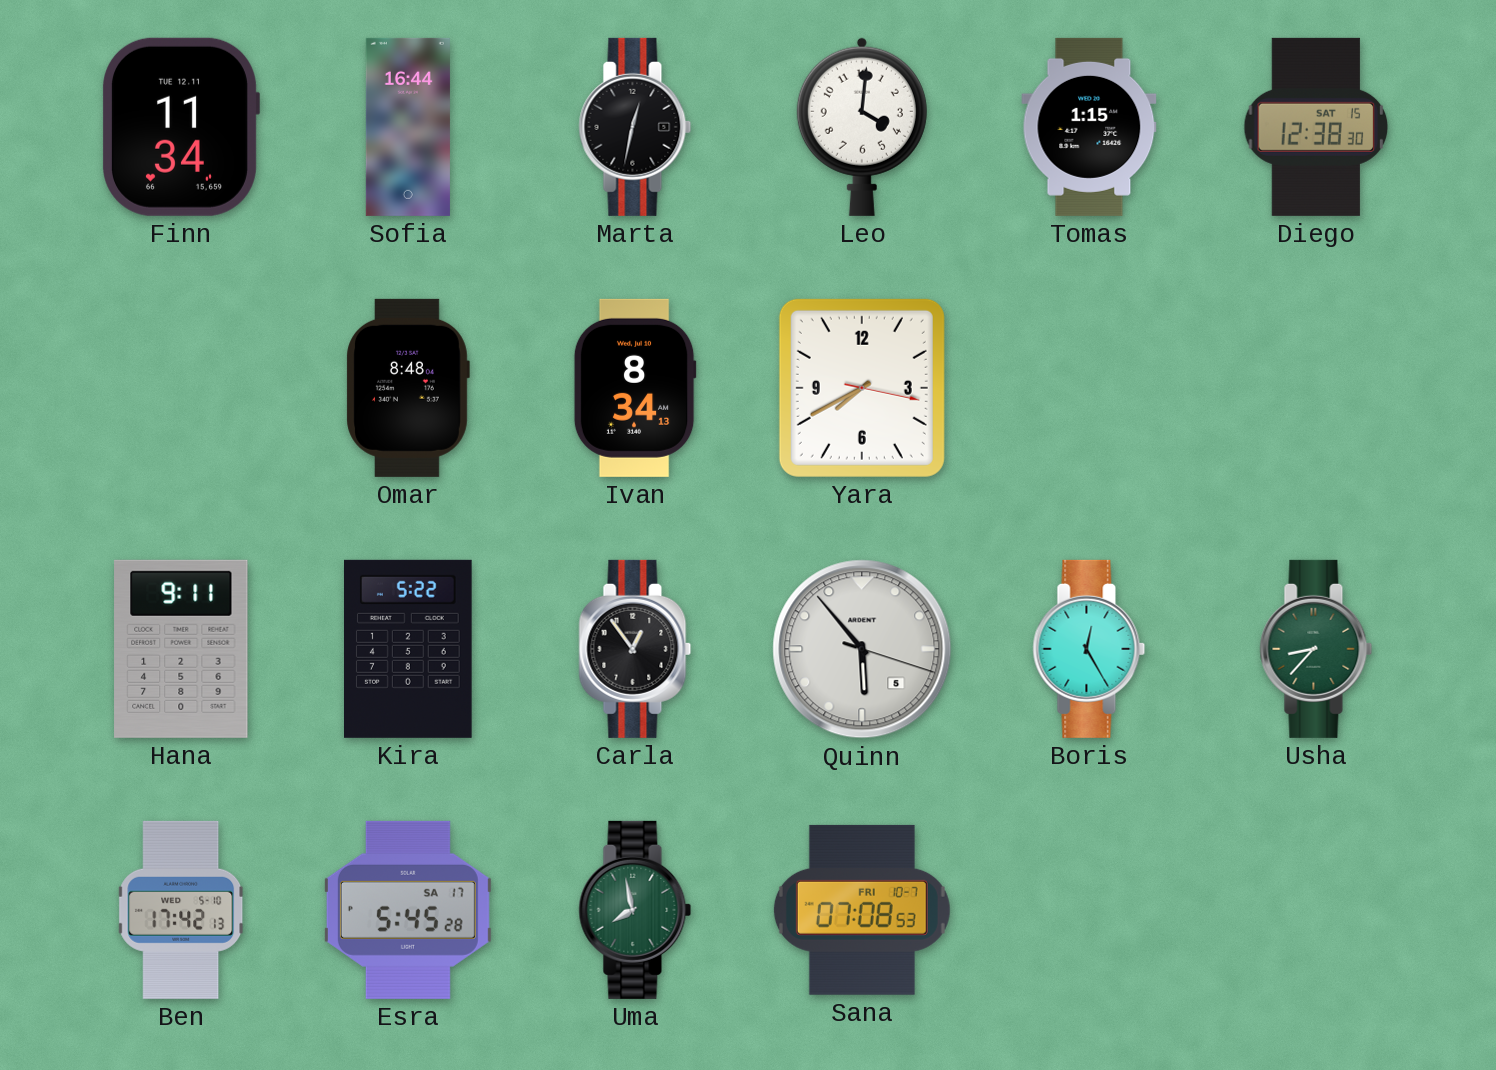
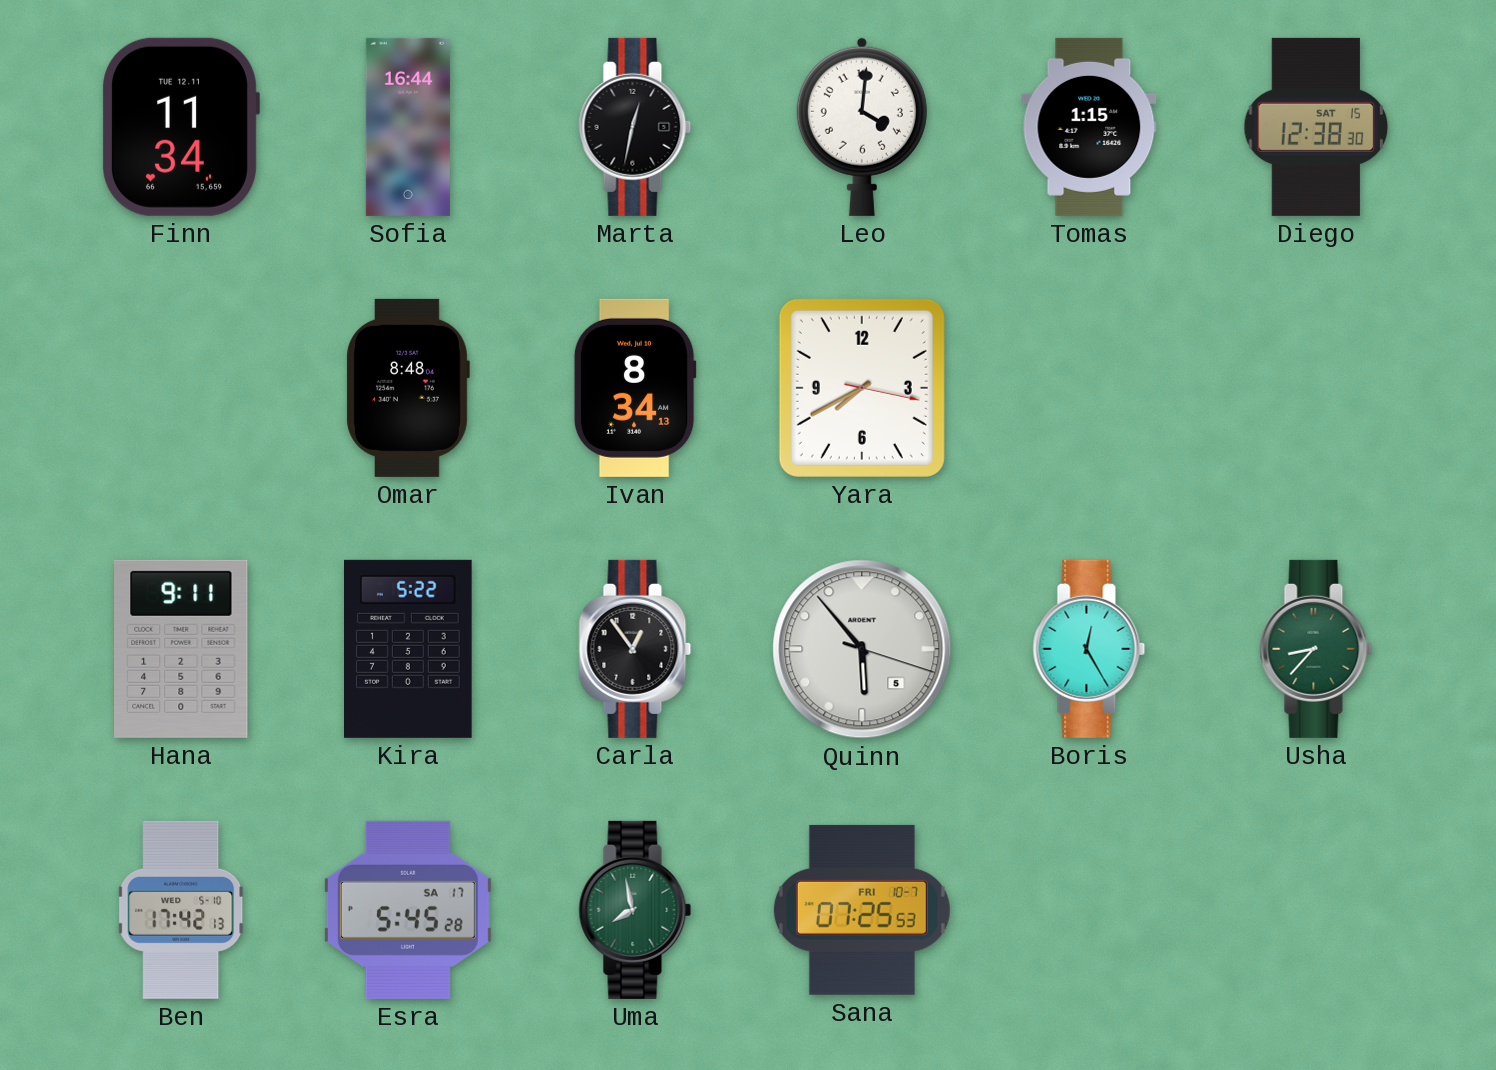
Sana: 07:08 -> 07:25 (862, 910)
